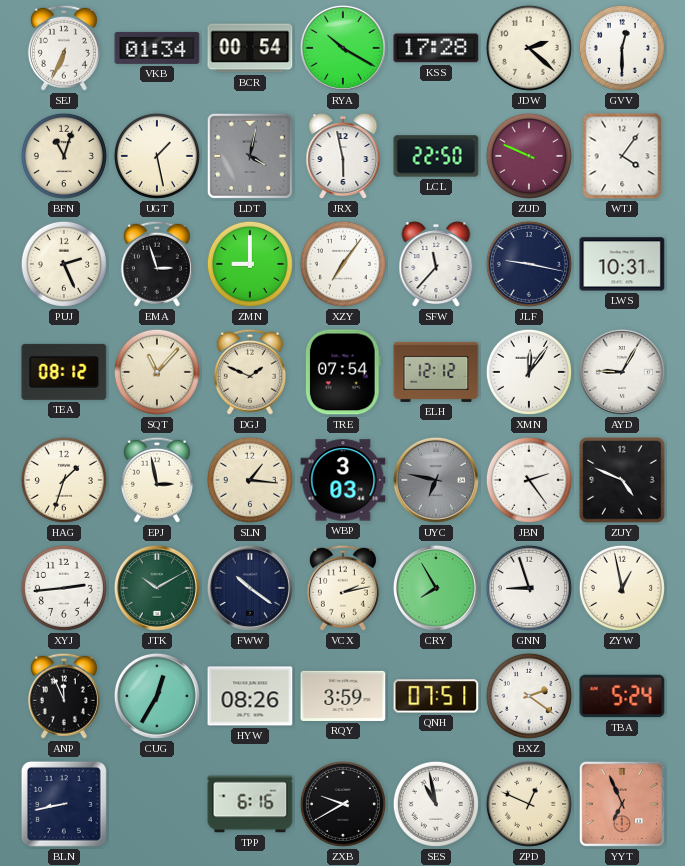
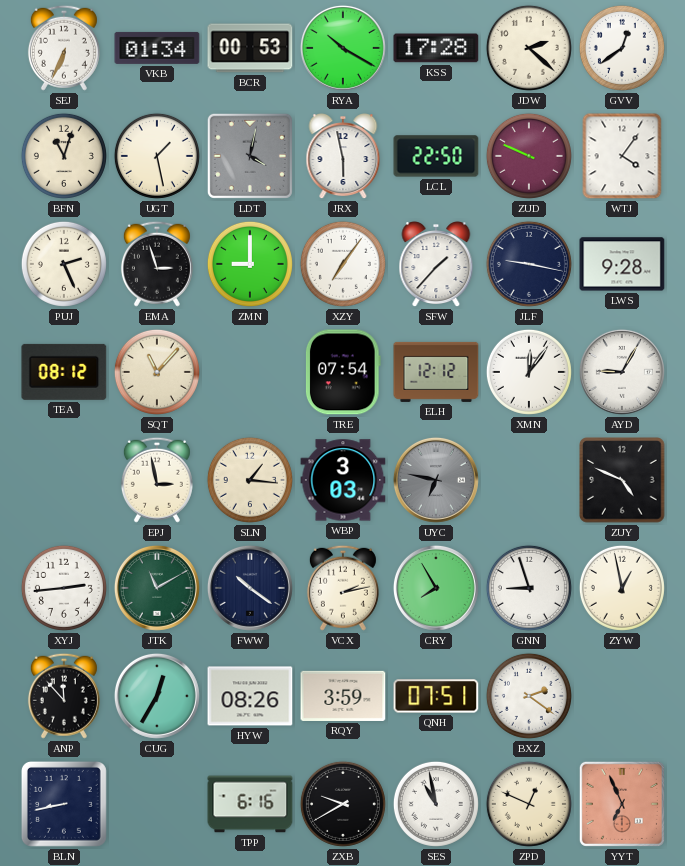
BCR: 00:54 -> 00:53 (250, 48)
GVV: 12:30 -> 12:39 (622, 48)
SFW: 11:37 -> 1:37 (436, 265)
LWS: 10:31 -> 9:28 (622, 264)
DGJ: 1:49 -> none (250, 372)
HAG: 1:33 -> none (64, 480)
JBN: 2:24 -> none (529, 480)
JTK: 10:10 -> 11:10 (157, 588)
ANP: 11:56 -> 11:53 (64, 696)
TBA: 5:24 -> none (622, 696)
